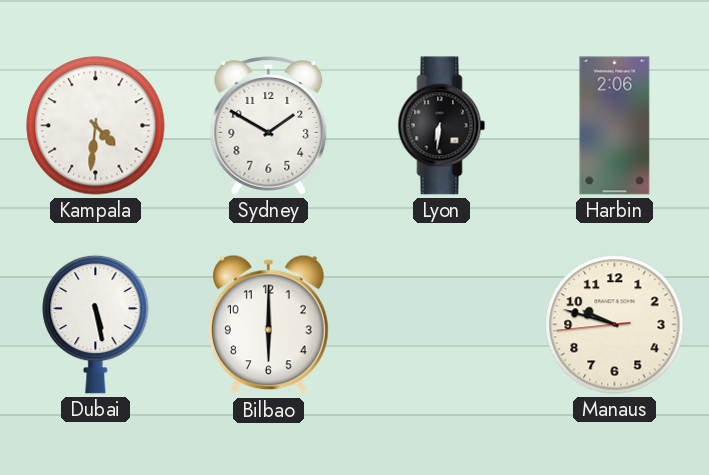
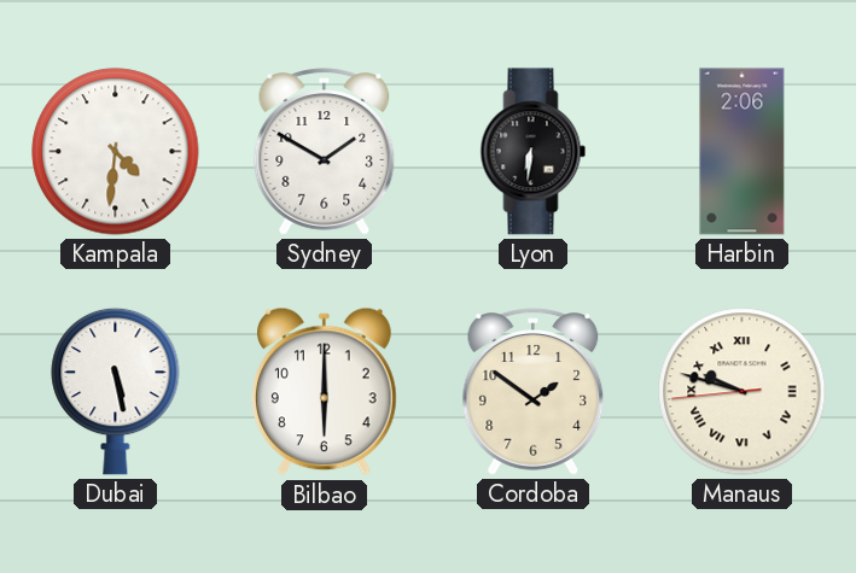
Cordoba: none -> 1:51 (534, 392)
Manaus numerals: Arabic -> Roman (743, 392)
